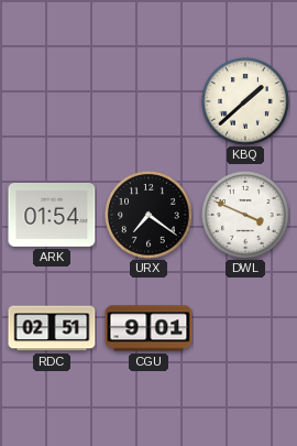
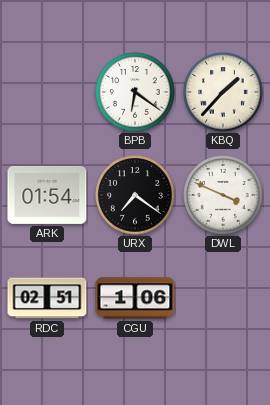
BPB: none -> 6:21 (135, 92)
KBQ: 1:38 -> 1:37 (223, 92)
CGU: 9:01 -> 1:06 (135, 298)
